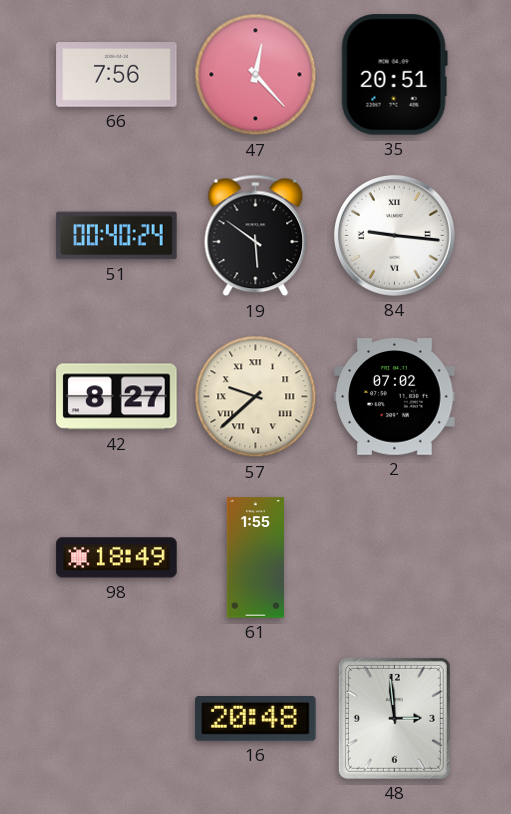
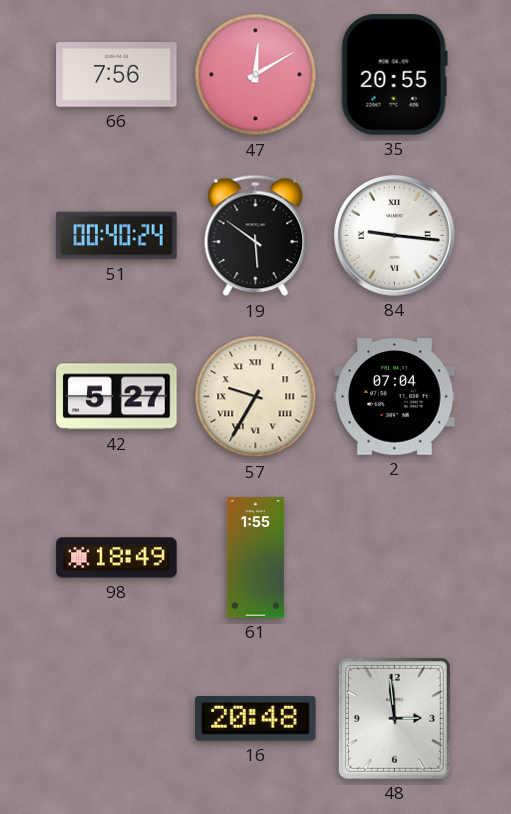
47: 12:23 -> 12:10 (256, 75)
35: 20:51 -> 20:55 (394, 75)
42: 8:27 -> 5:27 (117, 397)
57: 9:38 -> 9:35 (256, 397)
2: 07:02 -> 07:04 (395, 397)
